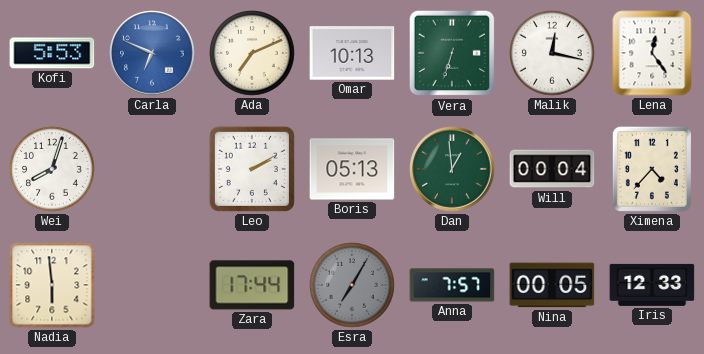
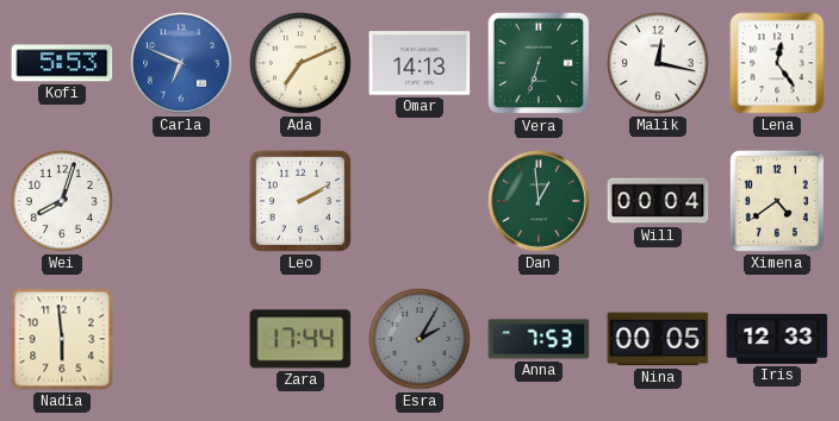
Omar: 10:13 -> 14:13 (419, 63)
Boris: 05:13 -> none (352, 169)
Ximena: 4:37 -> 4:39 (777, 201)
Esra: 7:05 -> 2:05 (419, 340)
Anna: 7:57 -> 7:53 (539, 339)
